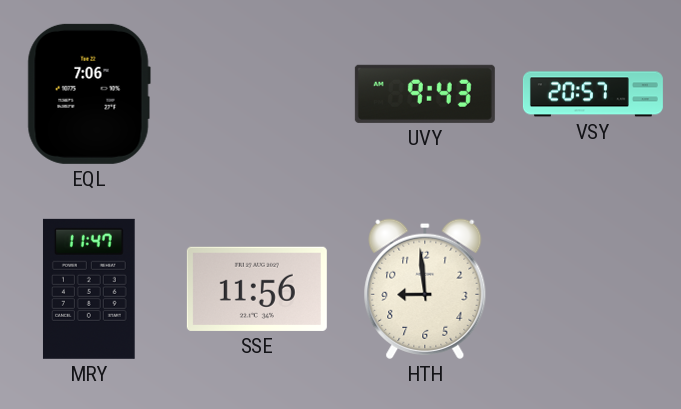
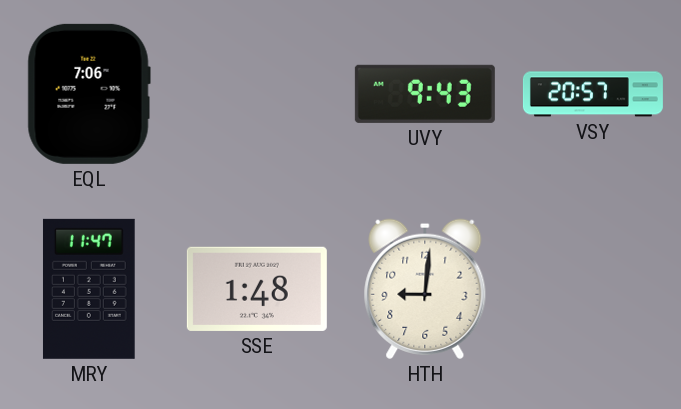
SSE: 11:56 -> 1:48 (257, 289)
HTH: 8:59 -> 9:01 (425, 289)
